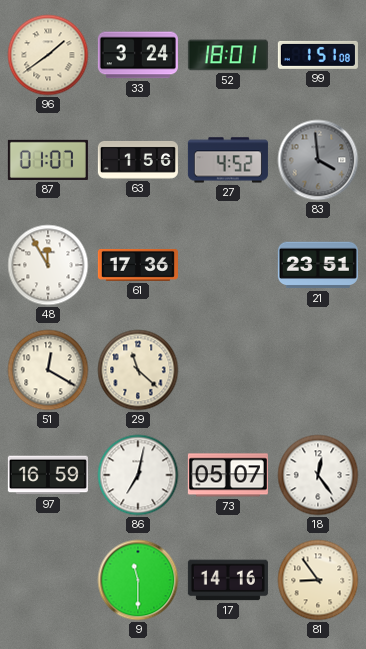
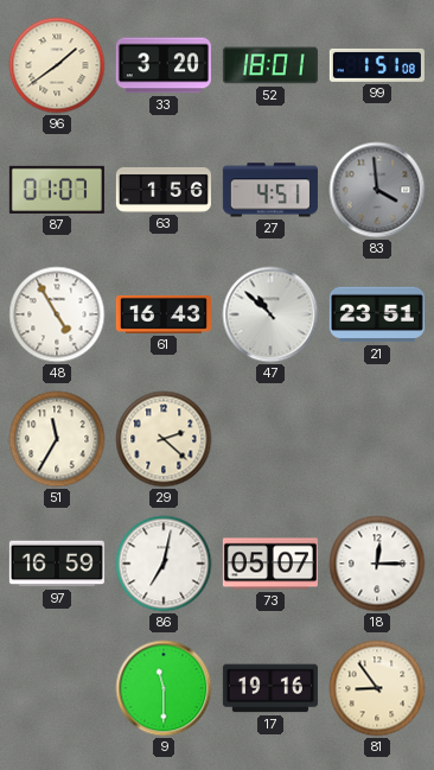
33: 3:24 -> 3:20 (164, 65)
27: 4:52 -> 4:51 (270, 190)
48: 11:55 -> 4:55 (57, 314)
61: 17:36 -> 16:43 (164, 314)
47: none -> 10:52 (270, 314)
51: 12:20 -> 11:35 (57, 439)
29: 11:22 -> 2:22 (164, 439)
18: 12:24 -> 12:15 (377, 564)
17: 14:16 -> 19:16 (270, 688)
